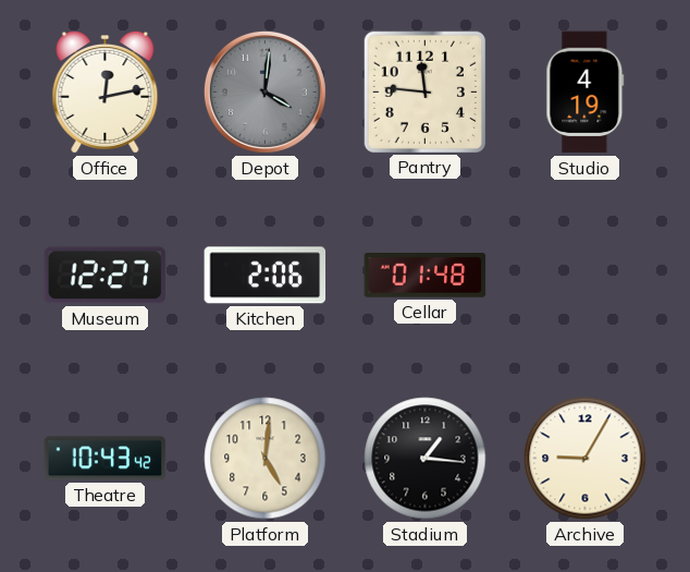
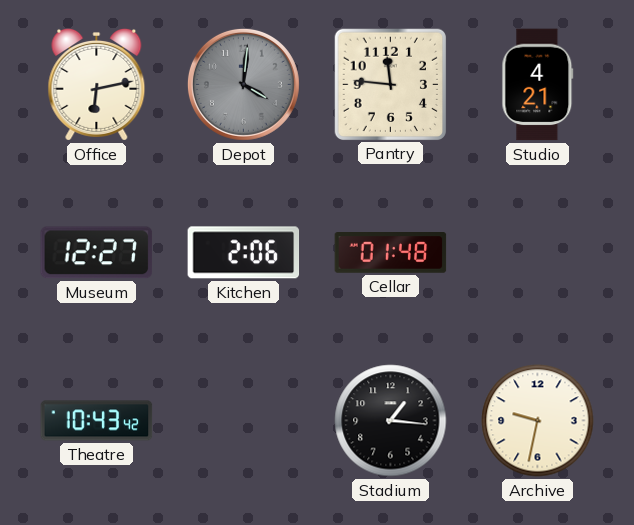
Office: 12:13 -> 6:13 (97, 84)
Studio: 4:19 -> 4:21 (538, 85)
Platform: 5:01 -> none (266, 459)
Archive: 9:05 -> 9:32 (538, 421)
